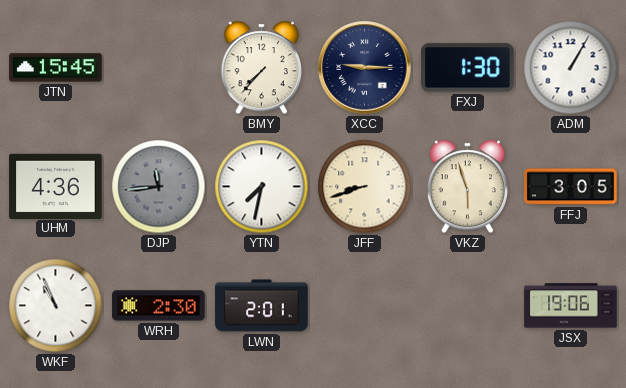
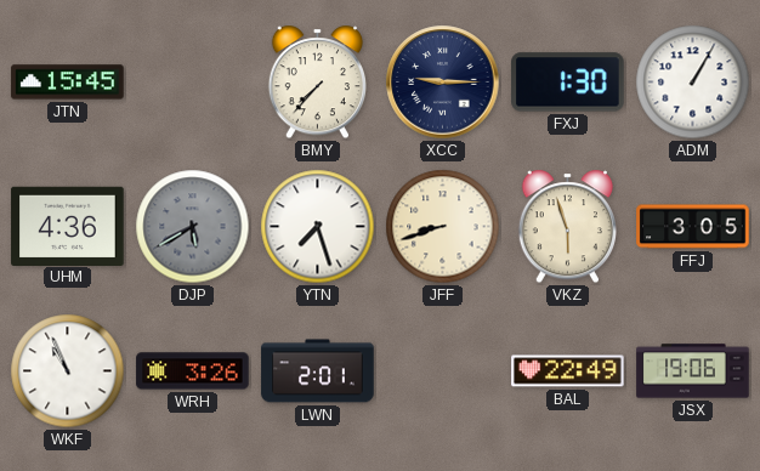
DJP: 11:44 -> 5:40 (193, 227)
YTN: 7:32 -> 7:27 (318, 227)
WRH: 2:30 -> 3:26 (193, 371)
BAL: none -> 22:49 (568, 371)
